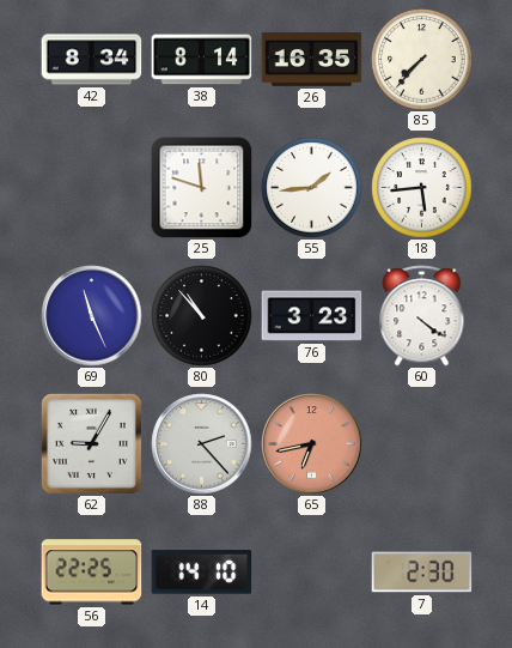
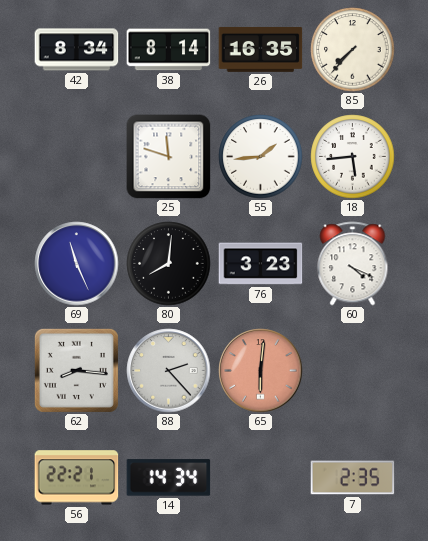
80: 10:53 -> 8:01 (169, 264)
60: 4:21 -> 4:19 (353, 264)
62: 9:05 -> 8:16 (76, 370)
65: 6:43 -> 6:01 (261, 371)
56: 22:25 -> 22:21 (77, 478)
14: 14:10 -> 14:34 (169, 478)
7: 2:30 -> 2:35 (353, 478)
